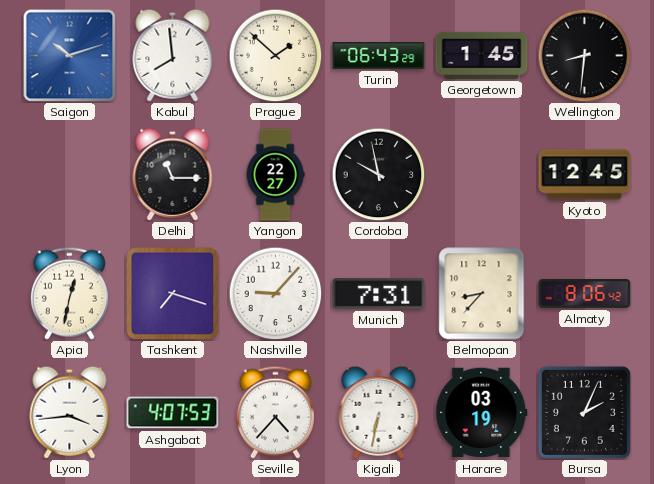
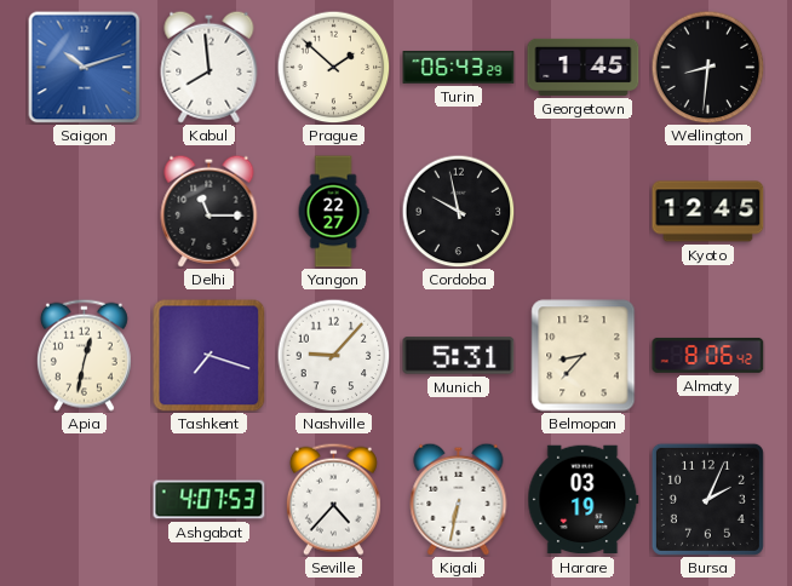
Munich: 7:31 -> 5:31 (459, 356)
Lyon: 3:44 -> none (70, 412)
